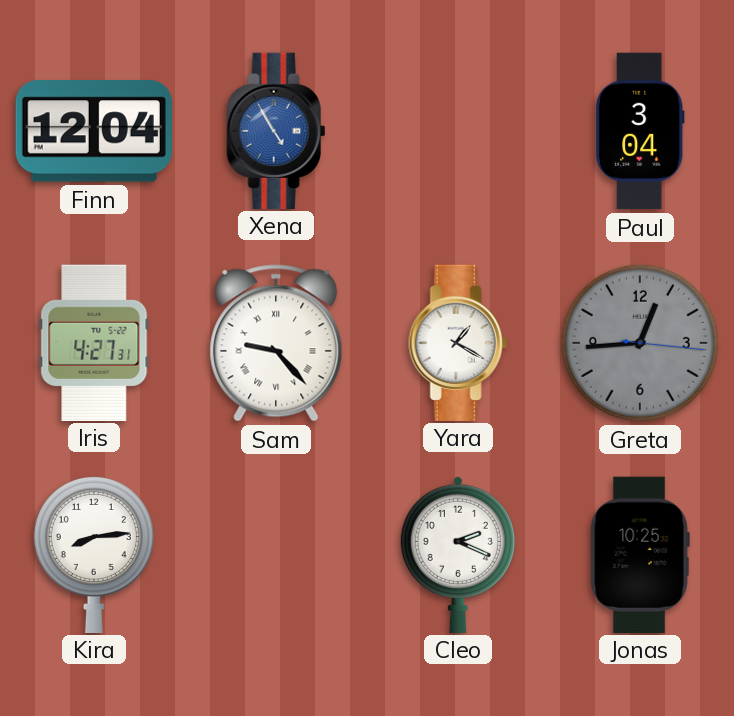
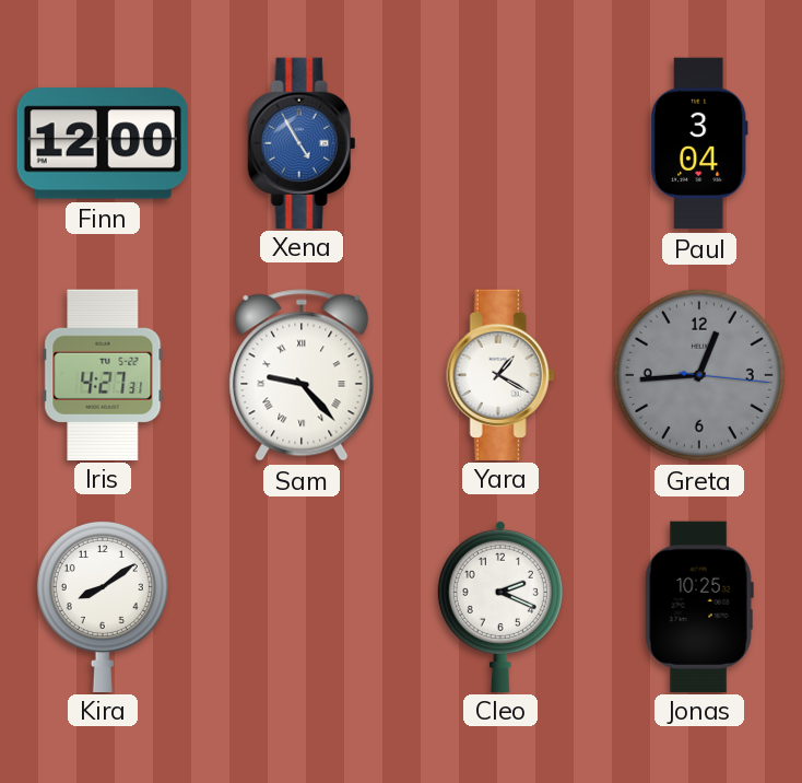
Finn: 12:04 -> 12:00 (103, 143)
Kira: 8:14 -> 8:09 (103, 606)
